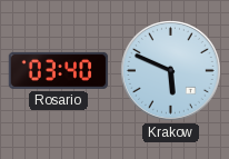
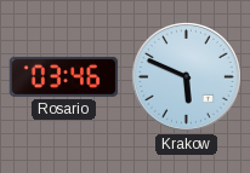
Rosario: 03:40 -> 03:46 (64, 76)
